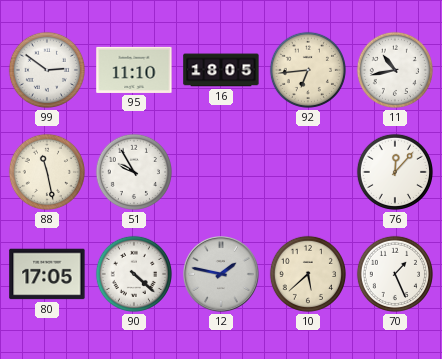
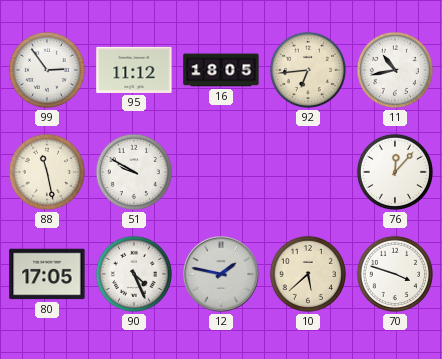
99: 2:51 -> 2:54 (47, 70)
95: 11:10 -> 11:12 (134, 70)
51: 9:55 -> 9:50 (134, 172)
90: 4:22 -> 4:26 (134, 274)
70: 1:26 -> 3:48 (395, 274)
